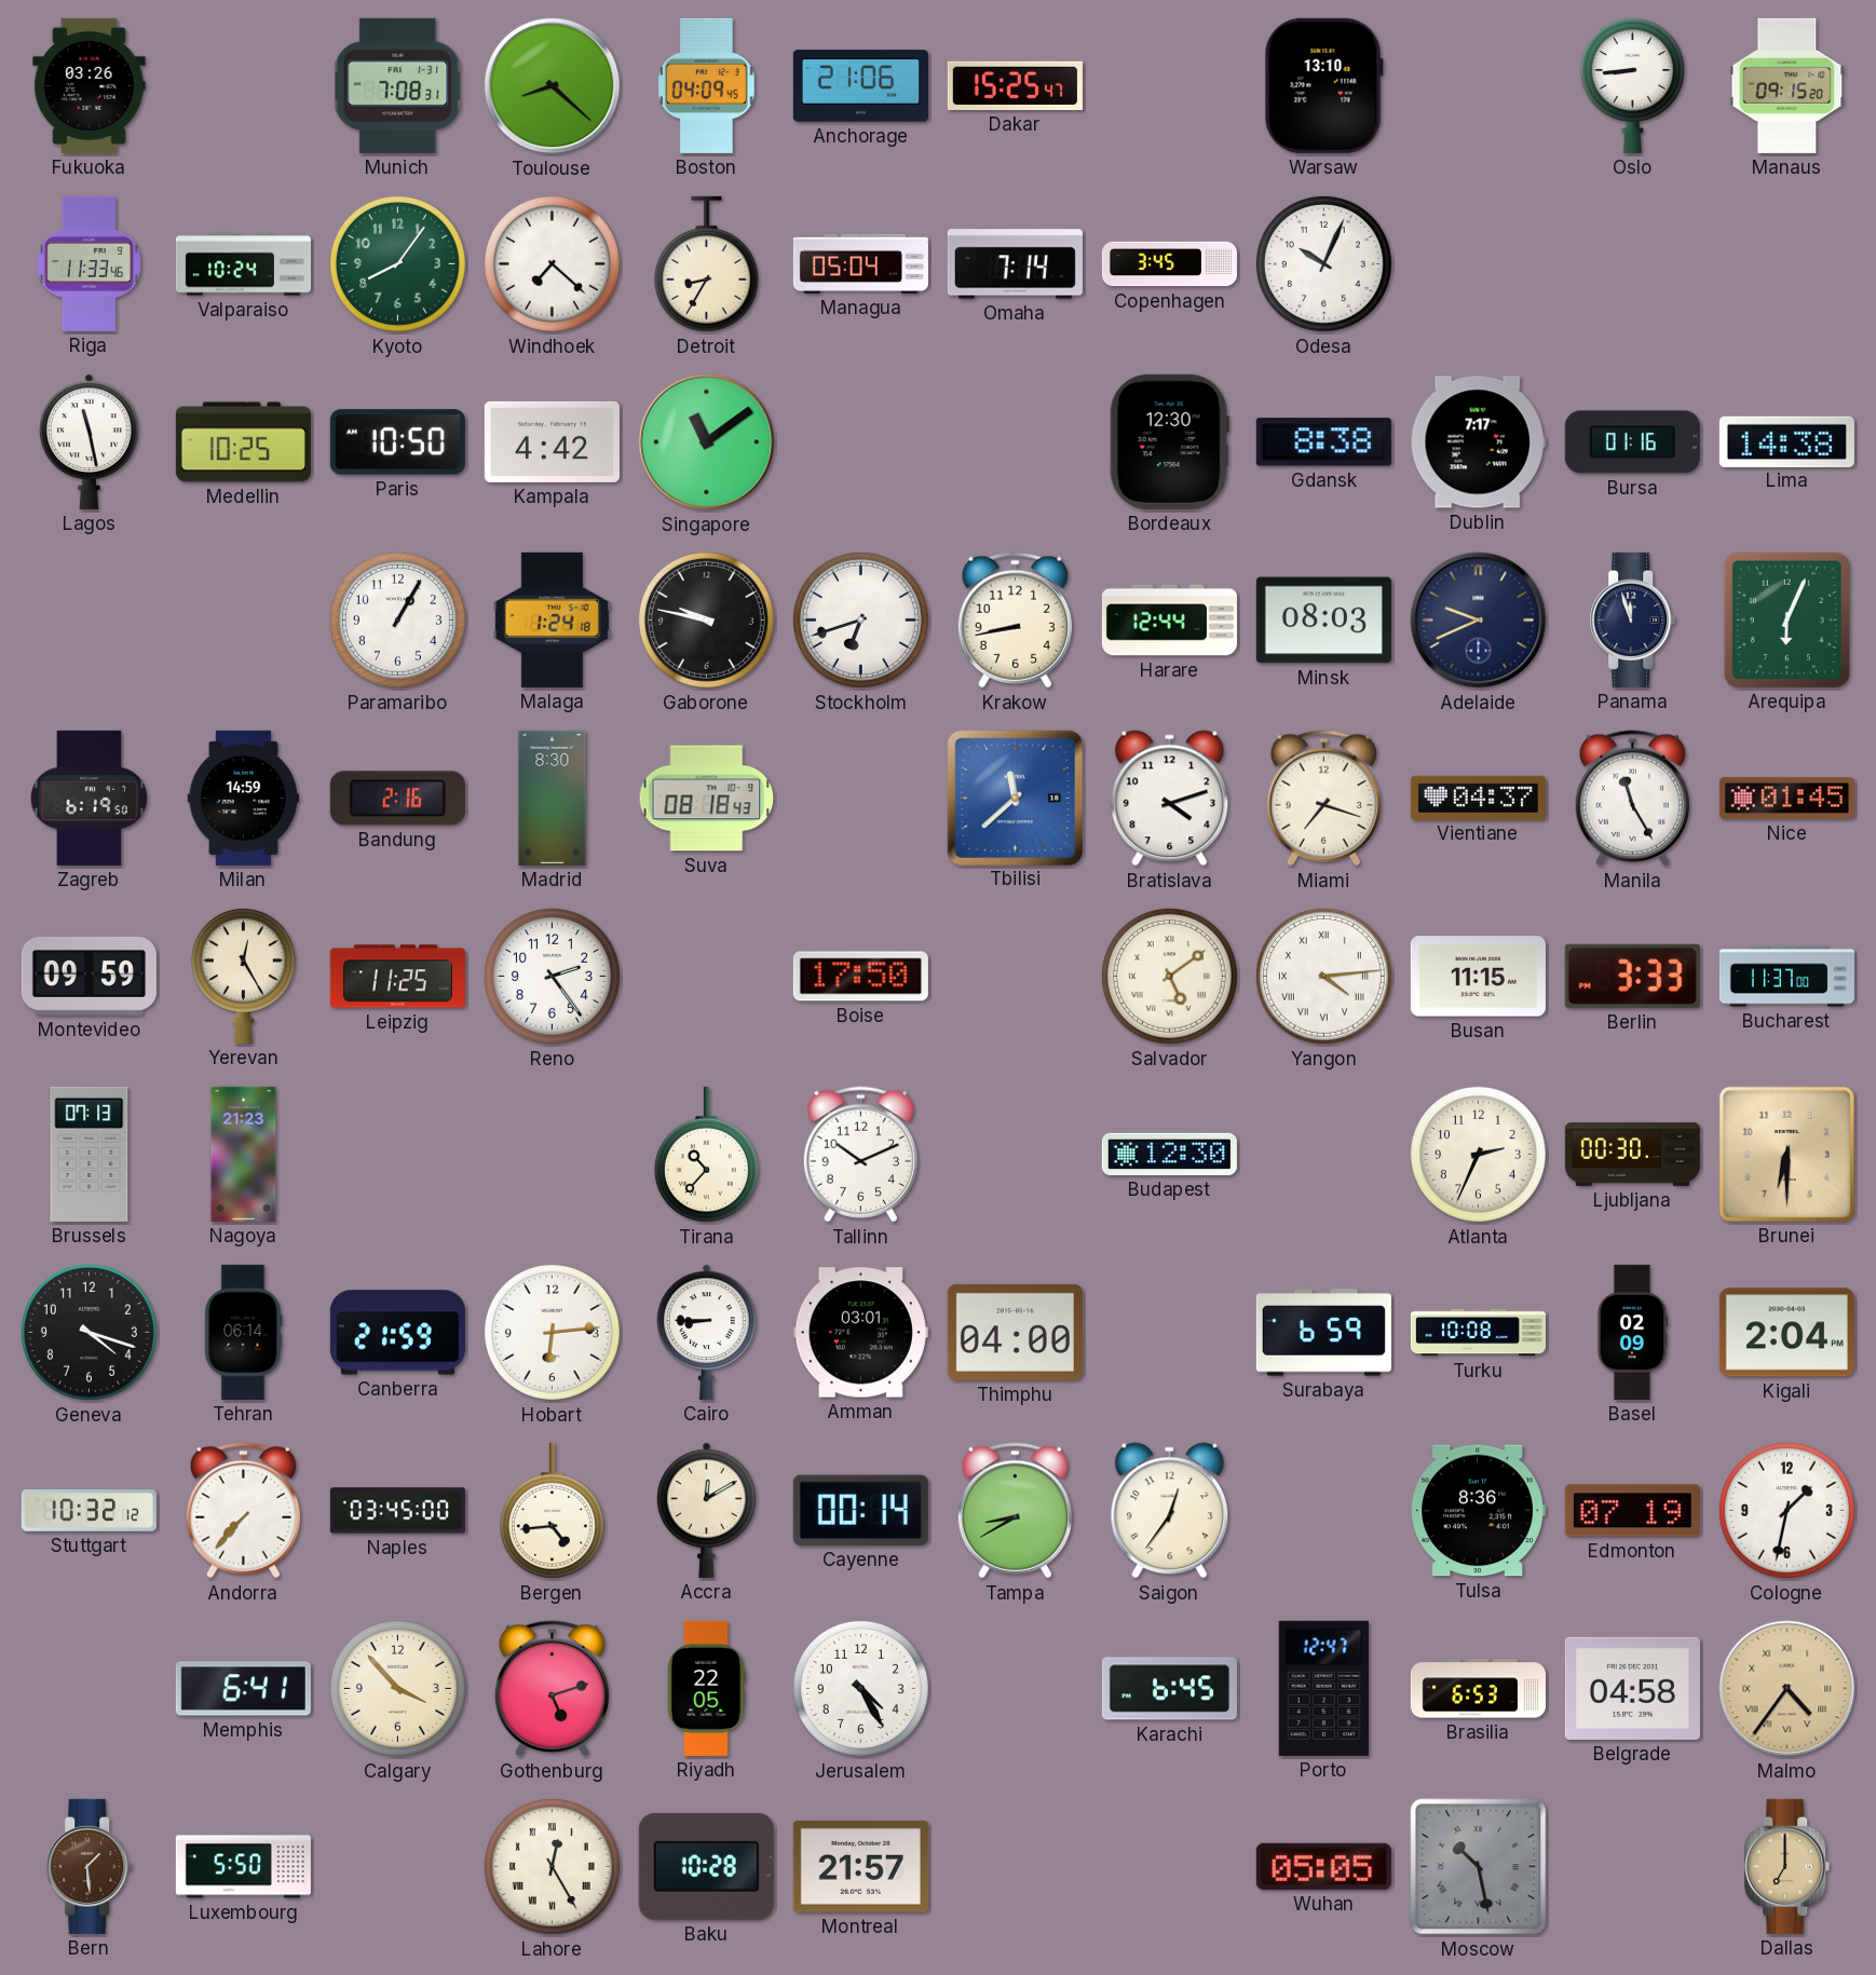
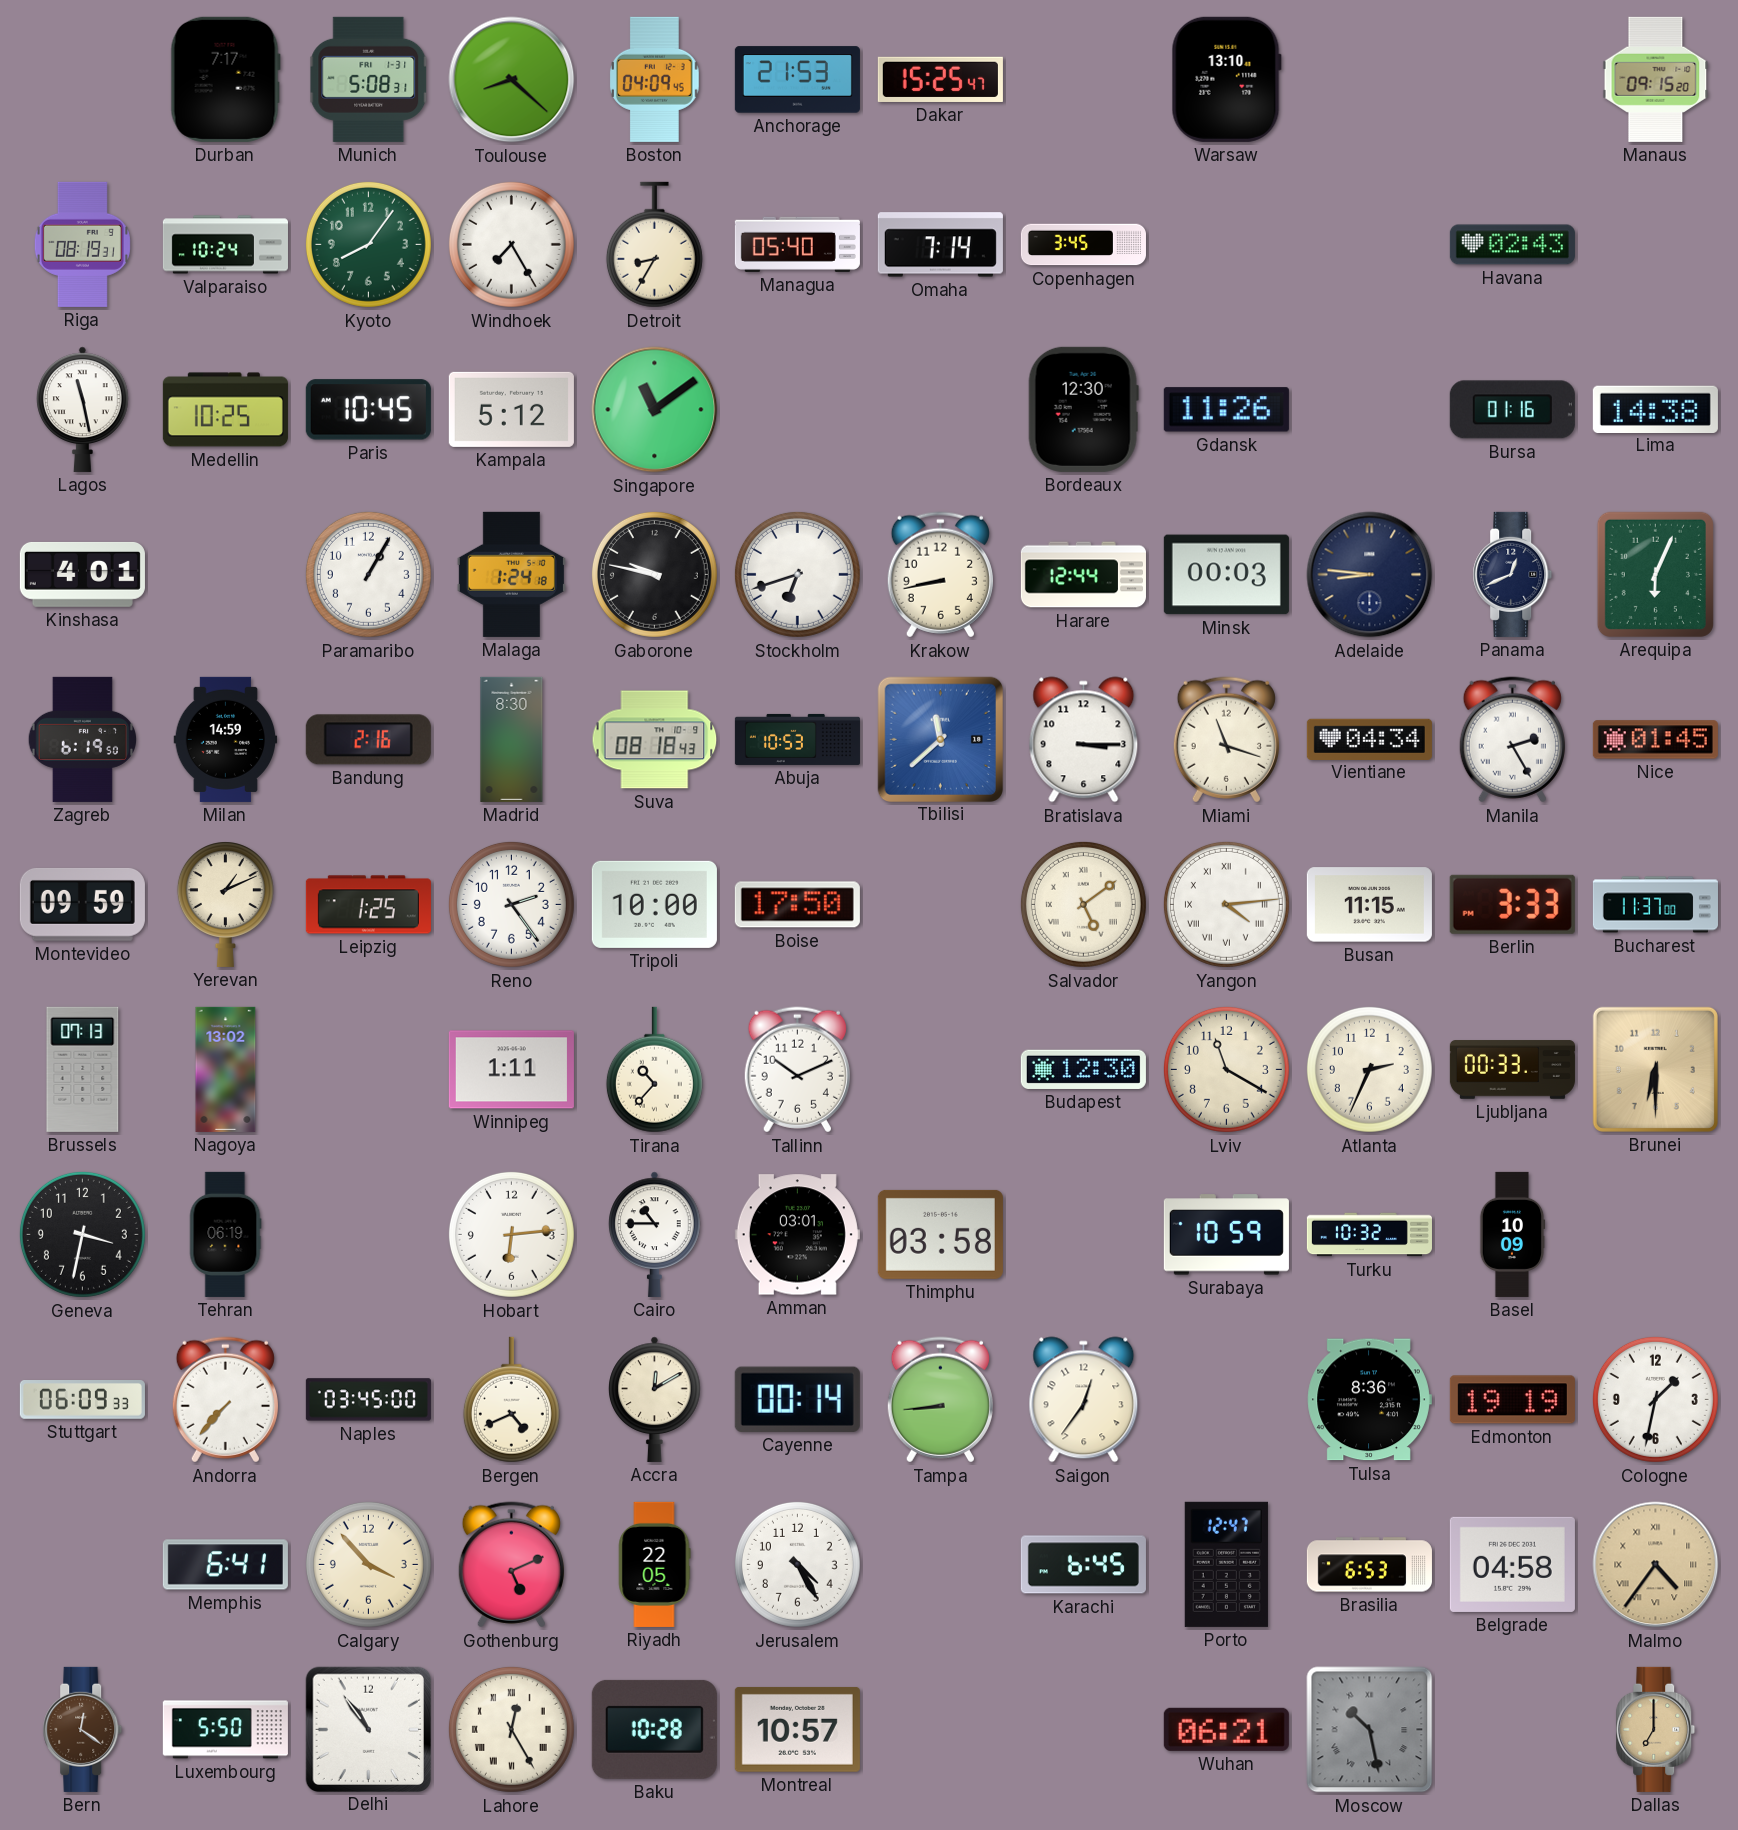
Fukuoka: 03:26 -> none (90, 85)
Durban: none -> 7:17 (225, 79)
Munich: 7:08 -> 5:08 (369, 79)
Anchorage: 21:06 -> 21:53 (797, 80)
Oslo: 8:44 -> none (1632, 85)
Riga: 11:33 -> 08:19 (82, 244)
Windhoek: 7:22 -> 7:25 (511, 244)
Managua: 05:04 -> 05:40 (797, 244)
Odesa: 10:04 -> none (1323, 263)
Havana: none -> 02:43 (1512, 245)
Paris: 10:50 -> 10:45 (368, 410)
Kampala: 4:42 -> 5:12 (511, 409)
Gdansk: 8:38 -> 11:26 (1226, 410)
Dublin: 7:17 -> none (1478, 442)
Kinshasa: none -> 4:01 (82, 574)
Minsk: 08:03 -> 00:03 (1226, 575)
Adelaide: 9:41 -> 8:46 (1370, 575)
Panama: 11:57 -> 12:41 (1513, 574)
Abuja: none -> 10:53 (797, 739)
Bratislava: 4:12 -> 3:15 (1084, 740)
Miami: 7:18 -> 11:18 (1226, 740)
Vientiane: 04:37 -> 04:34 (1369, 739)
Manila: 11:25 -> 2:25 (1512, 740)
Yerevan: 12:25 -> 1:11 (225, 904)
Leipzig: 11:25 -> 1:25 (368, 905)
Tripoli: none -> 10:00 (654, 904)
Nagoya: 21:23 -> 13:02 (226, 1069)
Winnipeg: none -> 1:11 (511, 1070)
Lviv: none -> 11:20 (1226, 1069)
Ljubljana: 00:30 -> 00:33 (1512, 1070)
Geneva: 4:18 -> 3:32 (82, 1234)
Tehran: 06:14 -> 06:19 (225, 1234)
Canberra: 21:59 -> none (397, 1333)
Cairo: 8:45 -> 10:45 (655, 1234)
Thimphu: 04:00 -> 03:58 (940, 1234)
Surabaya: 6:59 -> 10:59 (1226, 1235)
Turku: 10:08 -> 10:32 (1369, 1235)
Basel: 02:09 -> 10:09 (1512, 1234)
Kigali: 2:04 -> none (1786, 1333)
Stuttgart: 10:32 -> 06:09 (82, 1400)
Bergen: 4:44 -> 4:41 (511, 1400)
Tampa: 8:40 -> 8:44 (940, 1400)
Edmonton: 07:19 -> 19:19 (1512, 1400)
Gothenburg: 5:12 -> 5:11 (511, 1565)
Bern: 1:29 -> 12:21 (83, 1729)
Delhi: none -> 10:54 (368, 1729)
Montreal: 21:57 -> 10:57 (797, 1729)
Wuhan: 05:05 -> 06:21 (1226, 1729)
